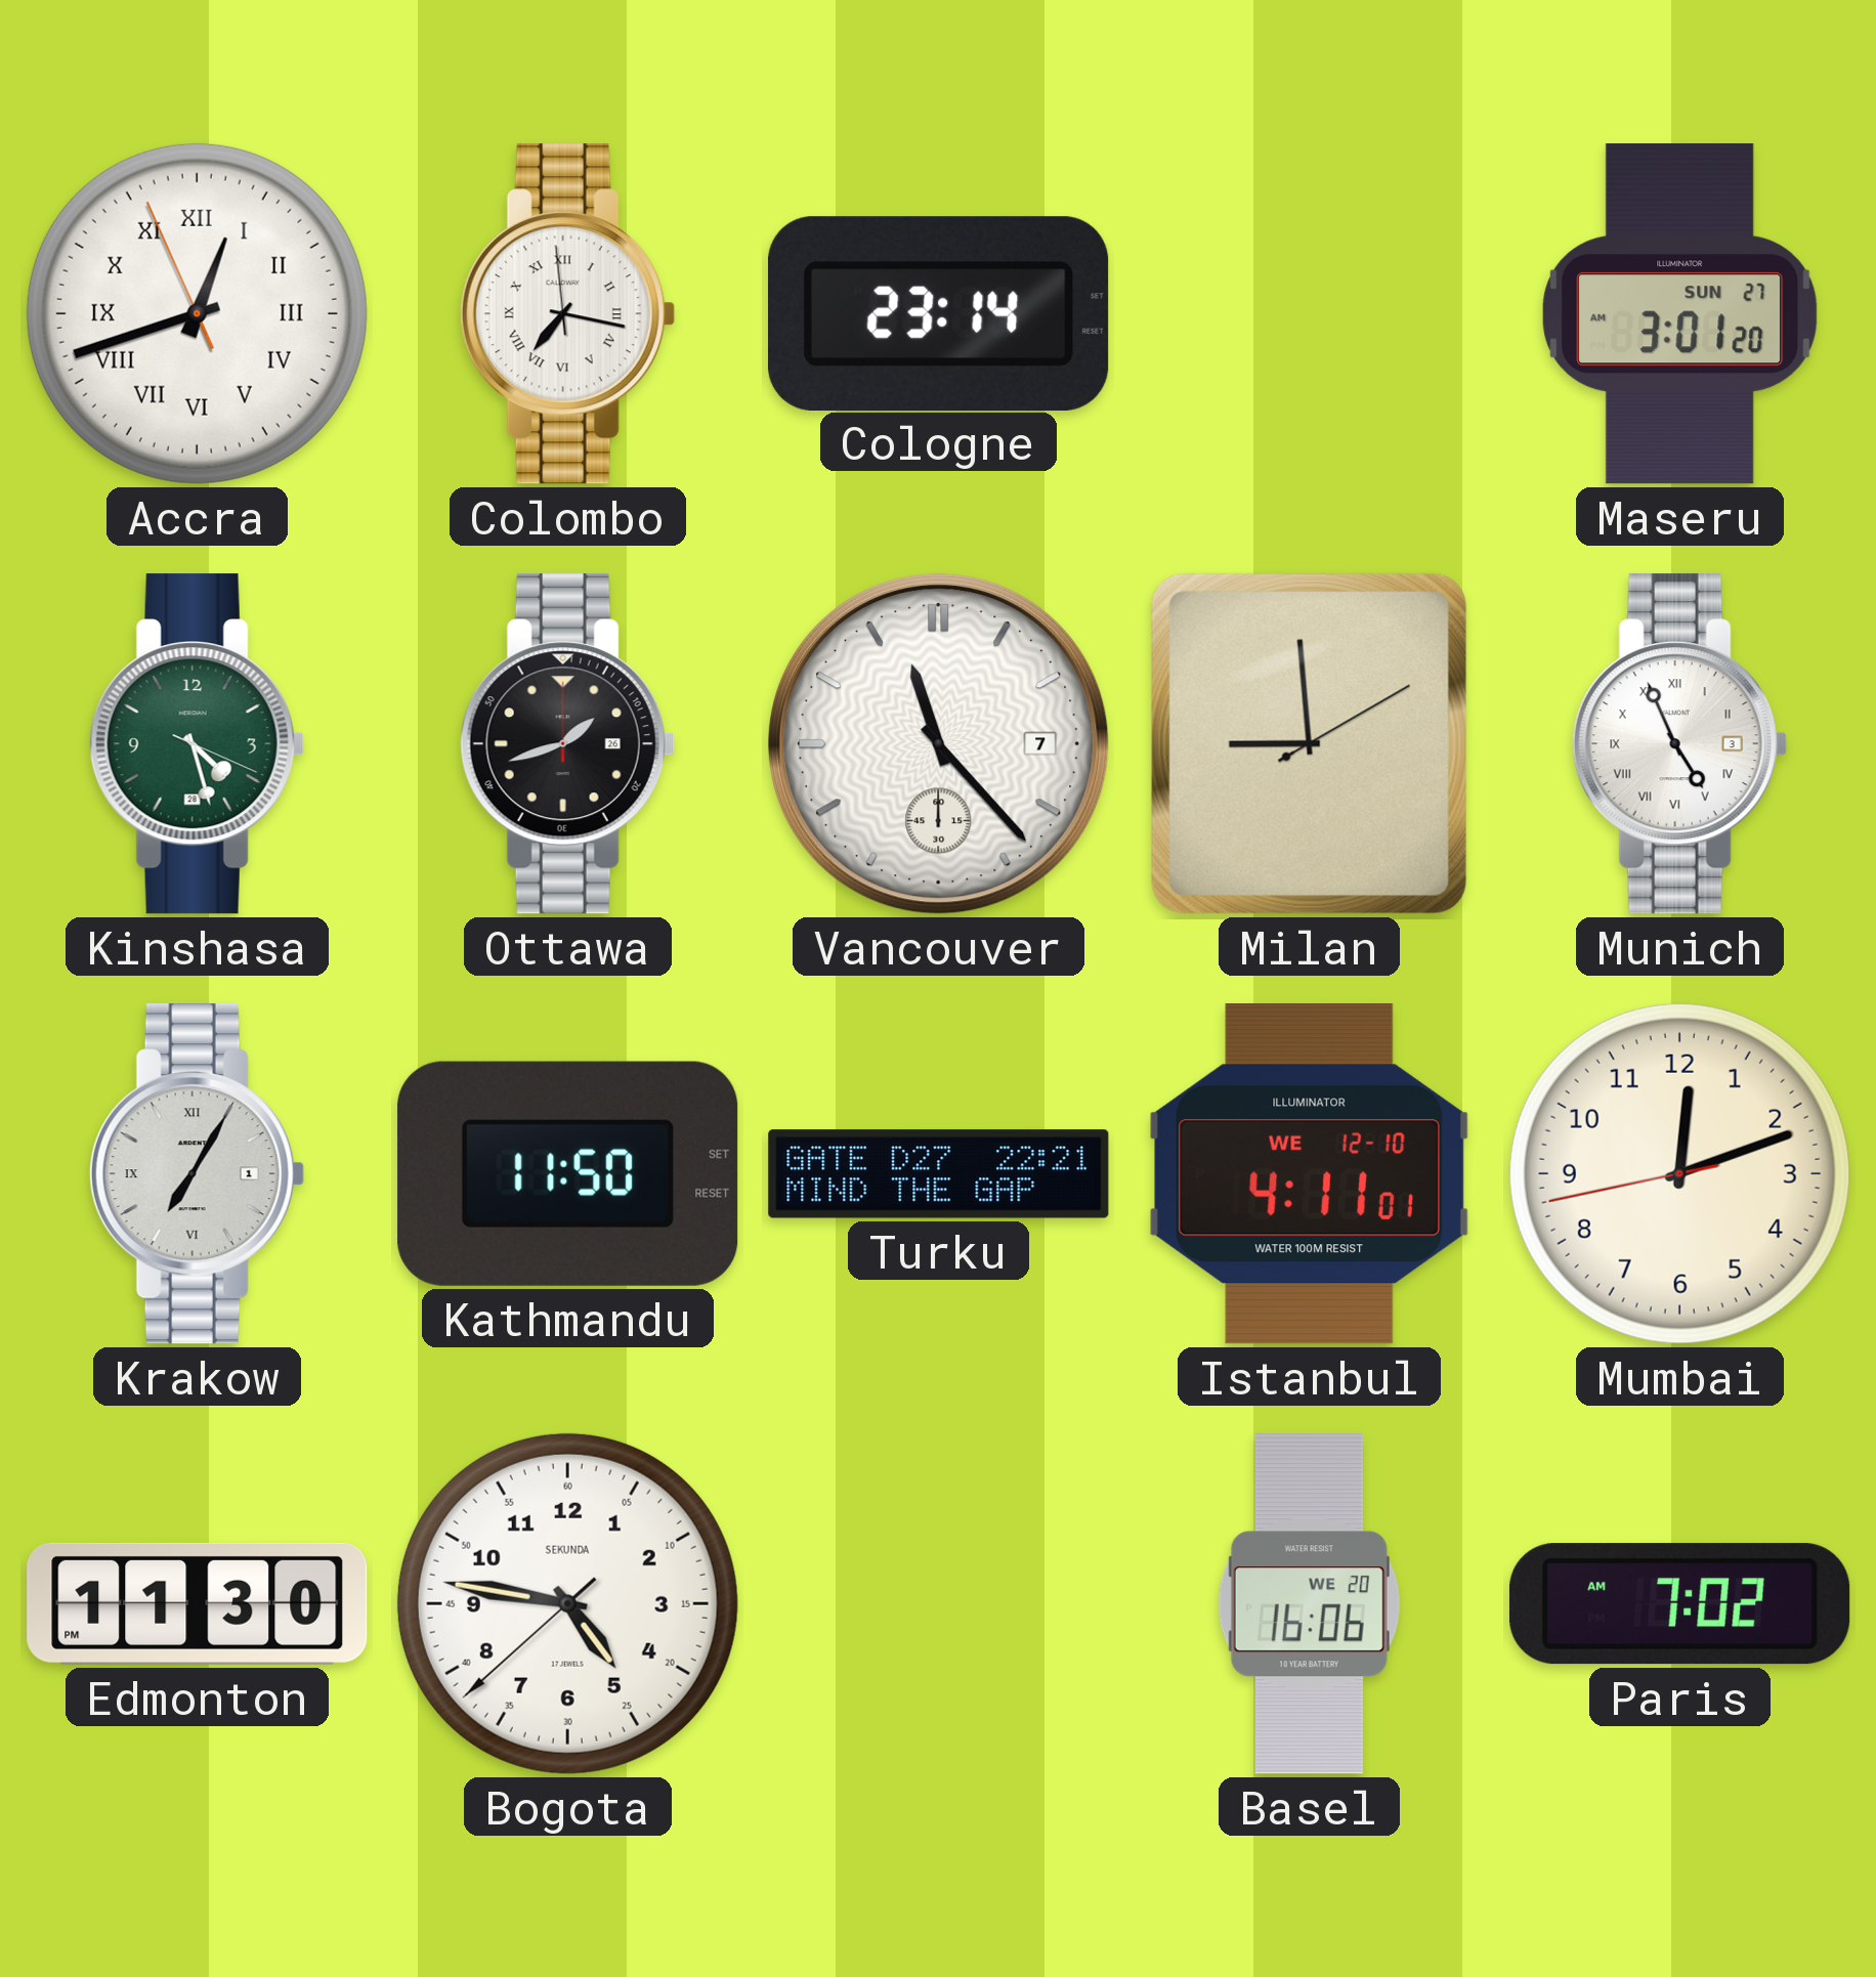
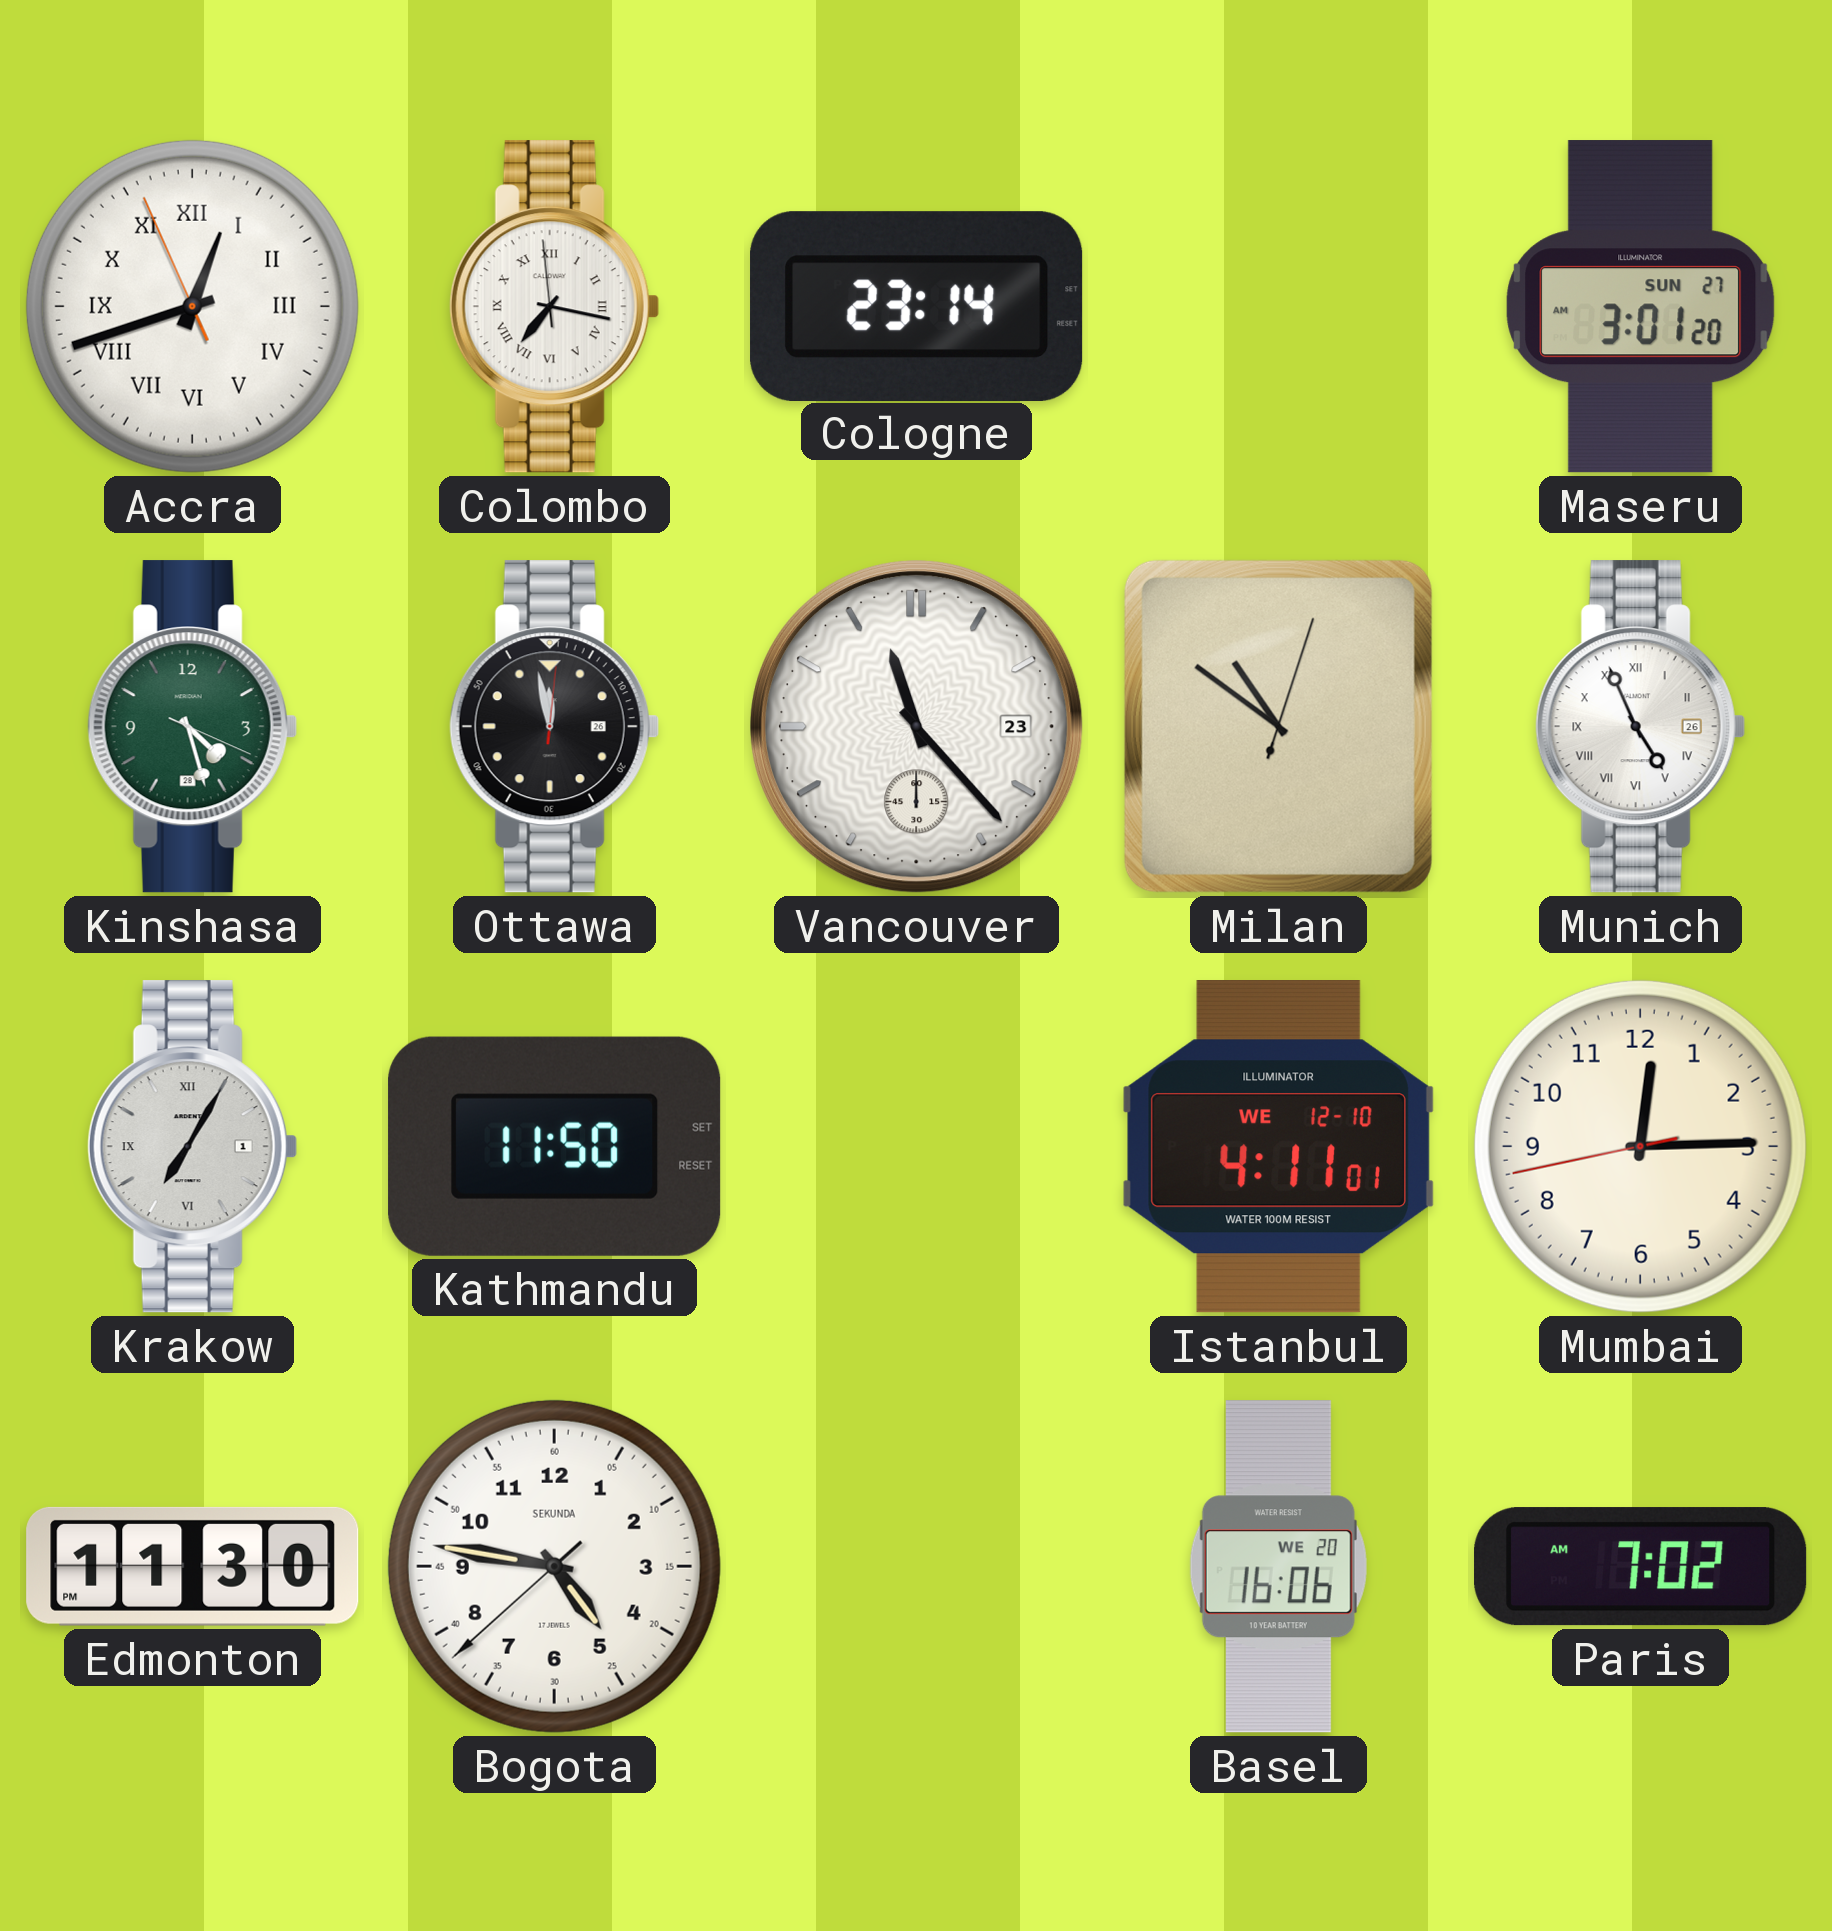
Ottawa: 1:42 -> 11:58 (554, 727)
Vancouver date: 7 -> 23 (917, 727)
Milan: 8:59 -> 10:51 (1278, 726)
Munich date: 3 -> 26 (1640, 727)
Turku: 22:21 -> none (939, 1174)
Mumbai: 12:11 -> 12:14 (1640, 1146)
